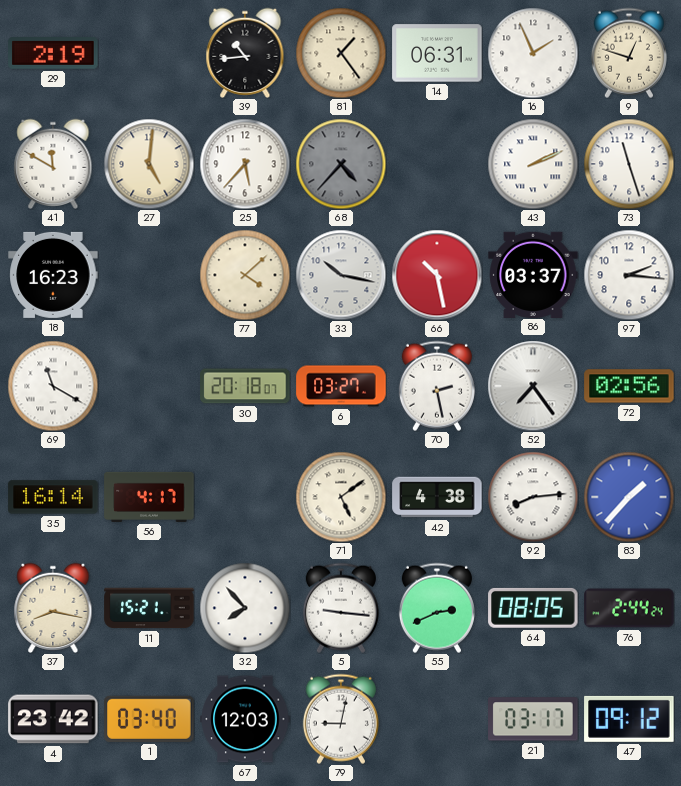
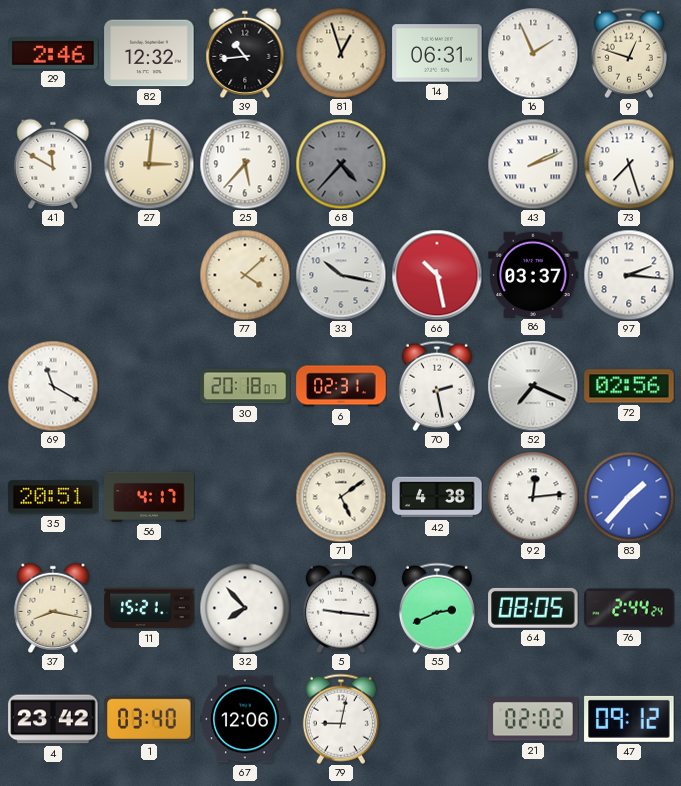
29: 2:19 -> 2:46 (53, 53)
82: none -> 12:32 (149, 53)
81: 1:24 -> 12:57 (341, 53)
27: 5:01 -> 3:01 (149, 164)
73: 11:27 -> 7:27 (629, 164)
18: 16:23 -> none (53, 275)
6: 03:27 -> 02:31 (341, 386)
52: 7:24 -> 7:19 (533, 386)
35: 16:14 -> 20:51 (53, 497)
92: 8:14 -> 12:14 (533, 497)
67: 12:03 -> 12:06 (245, 719)
21: 03:17 -> 02:02 (533, 719)
